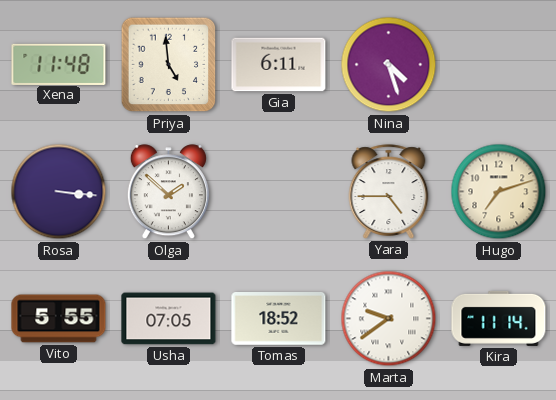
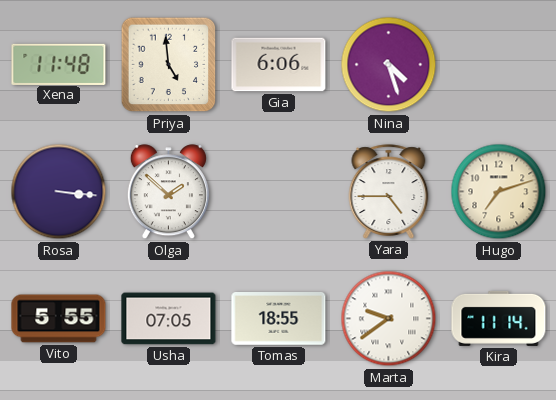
Gia: 6:11 -> 6:06 (279, 65)
Tomas: 18:52 -> 18:55 (279, 319)
